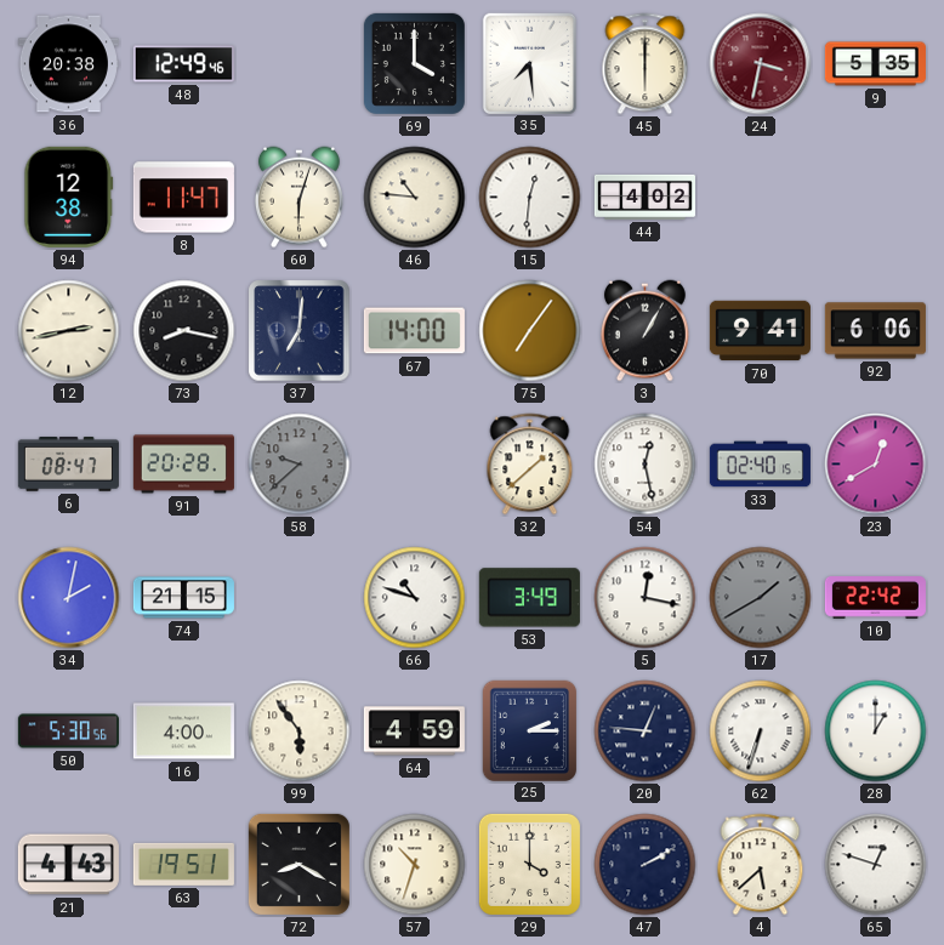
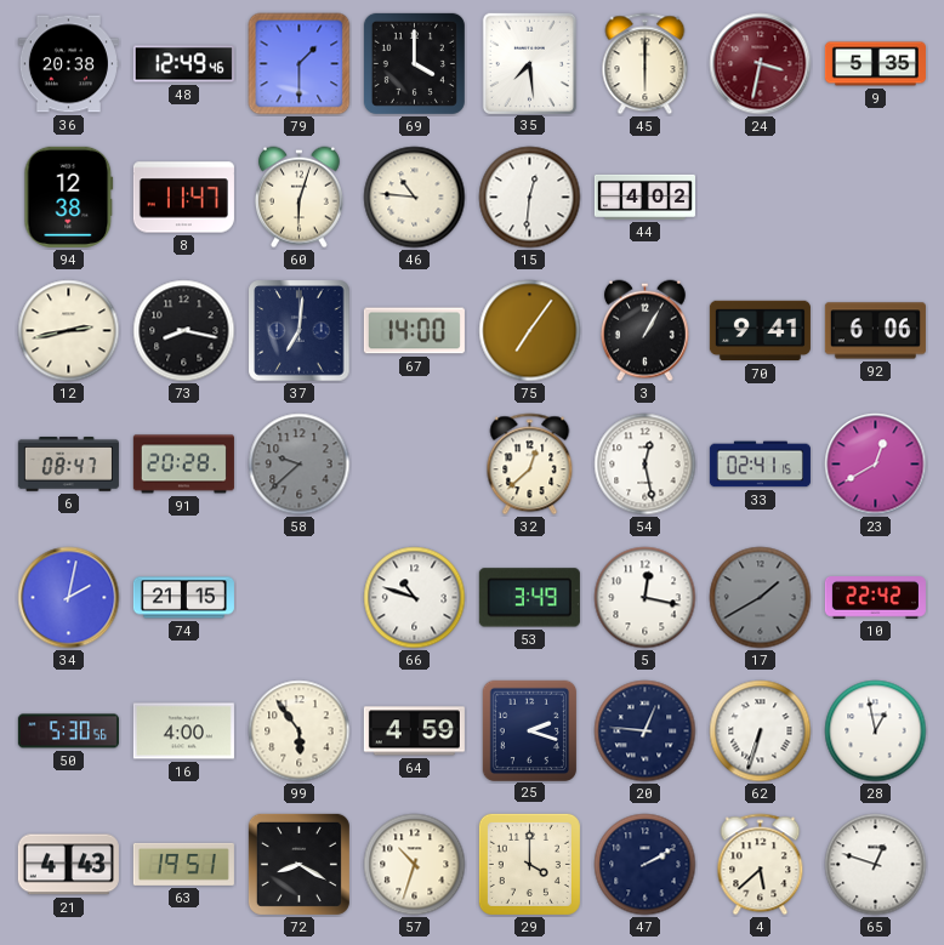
79: none -> 1:30 (300, 64)
32: 1:38 -> 12:38 (530, 465)
33: 02:40 -> 02:41 (760, 465)
25: 2:15 -> 2:18 (529, 730)
28: 1:00 -> 12:58 (876, 731)
